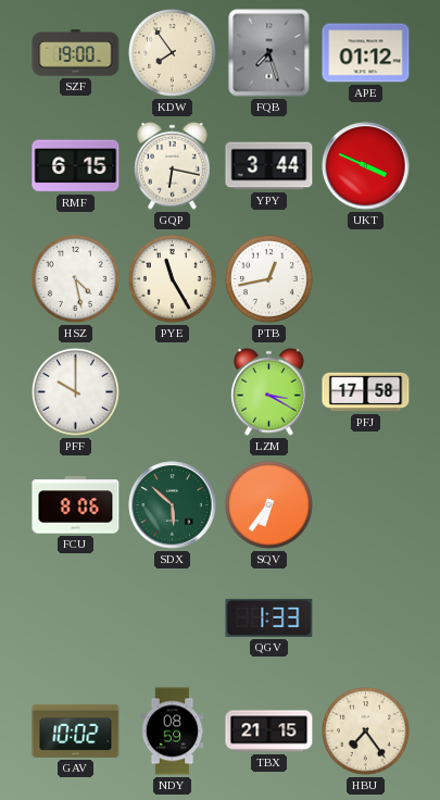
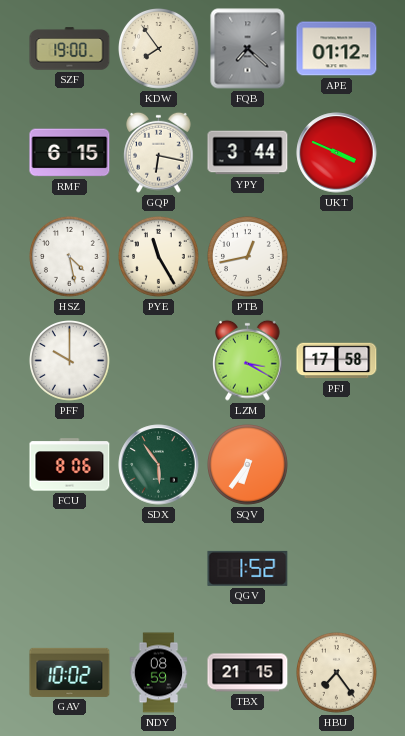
FQB: 7:27 -> 7:22 (248, 49)
SDX: 5:52 -> 5:54 (159, 465)
QGV: 1:33 -> 1:52 (248, 568)
